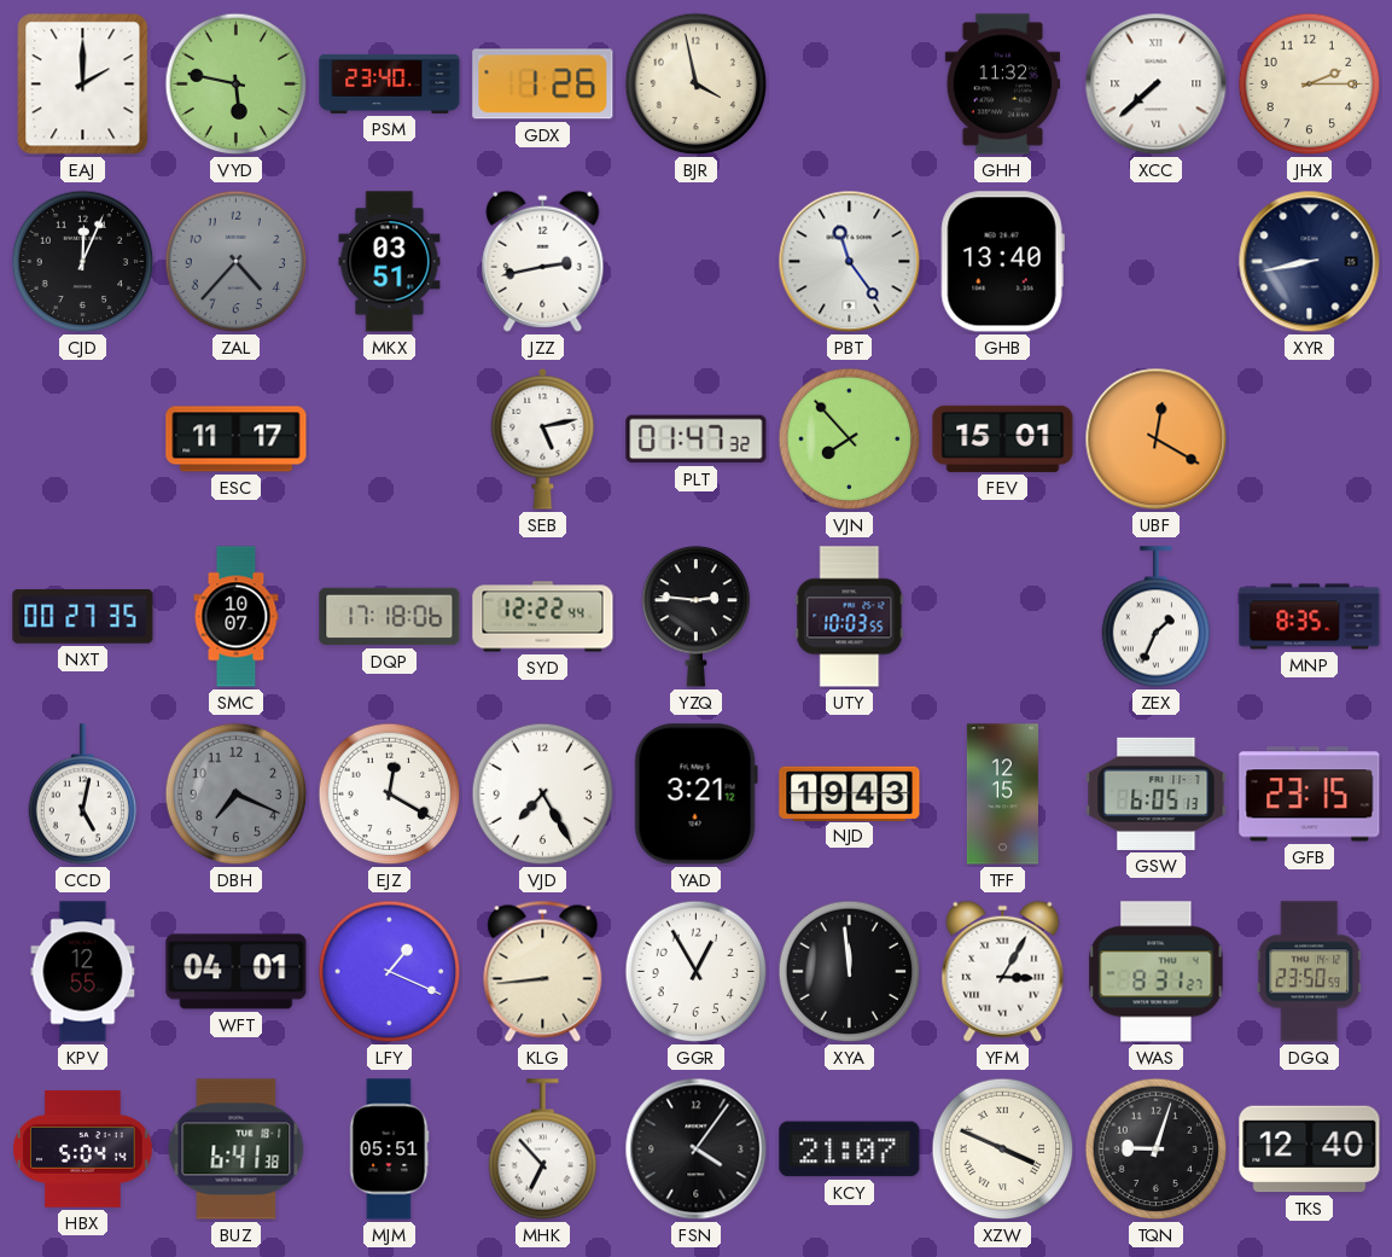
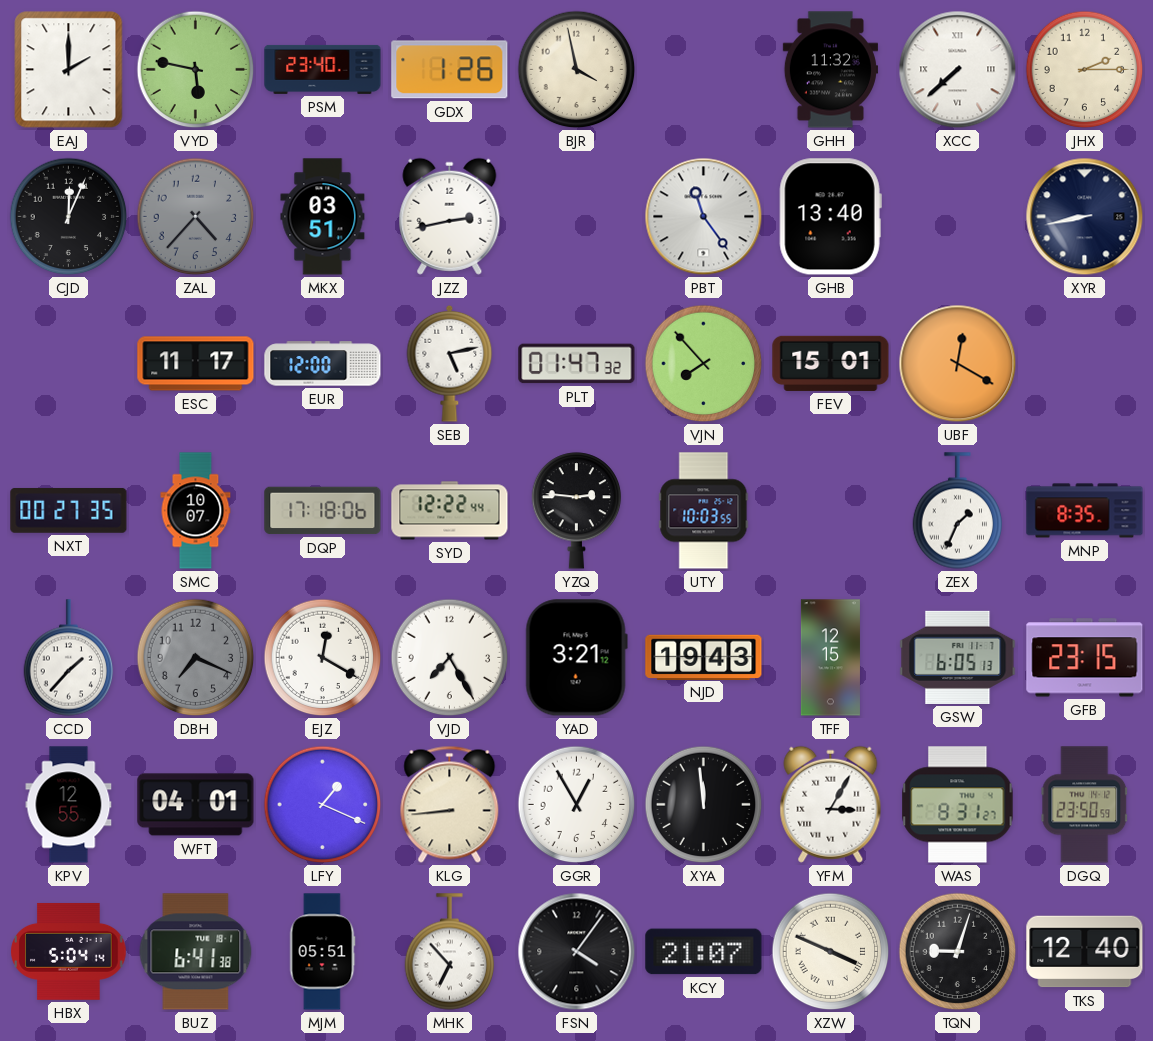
EUR: none -> 12:00 (323, 364)
CCD: 5:02 -> 1:37 (69, 658)
